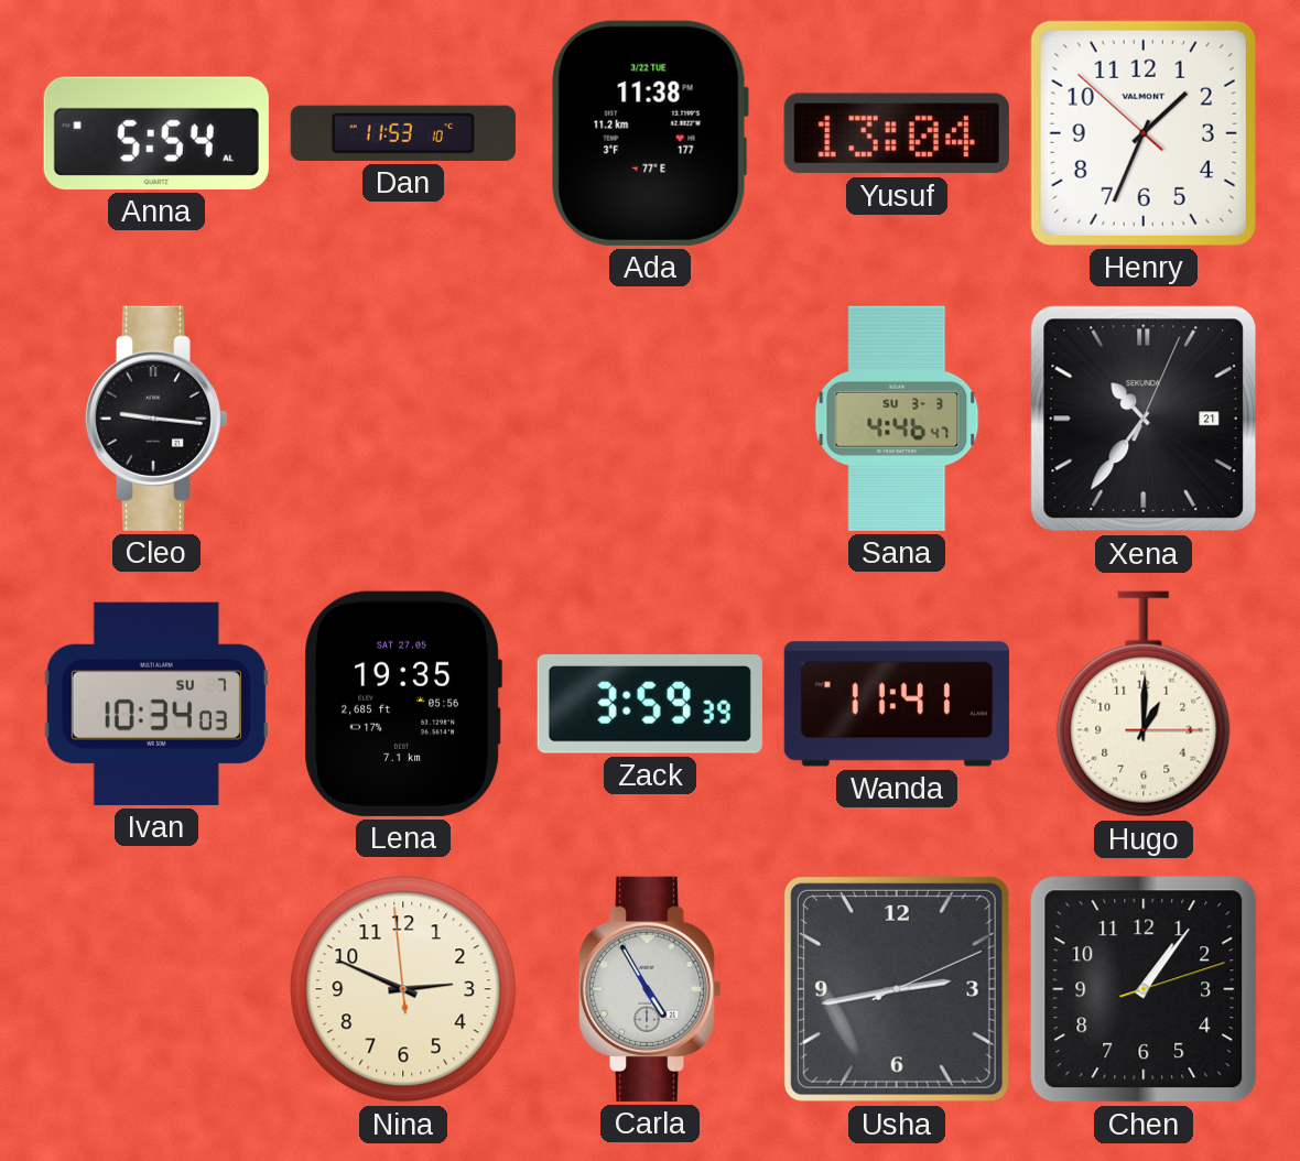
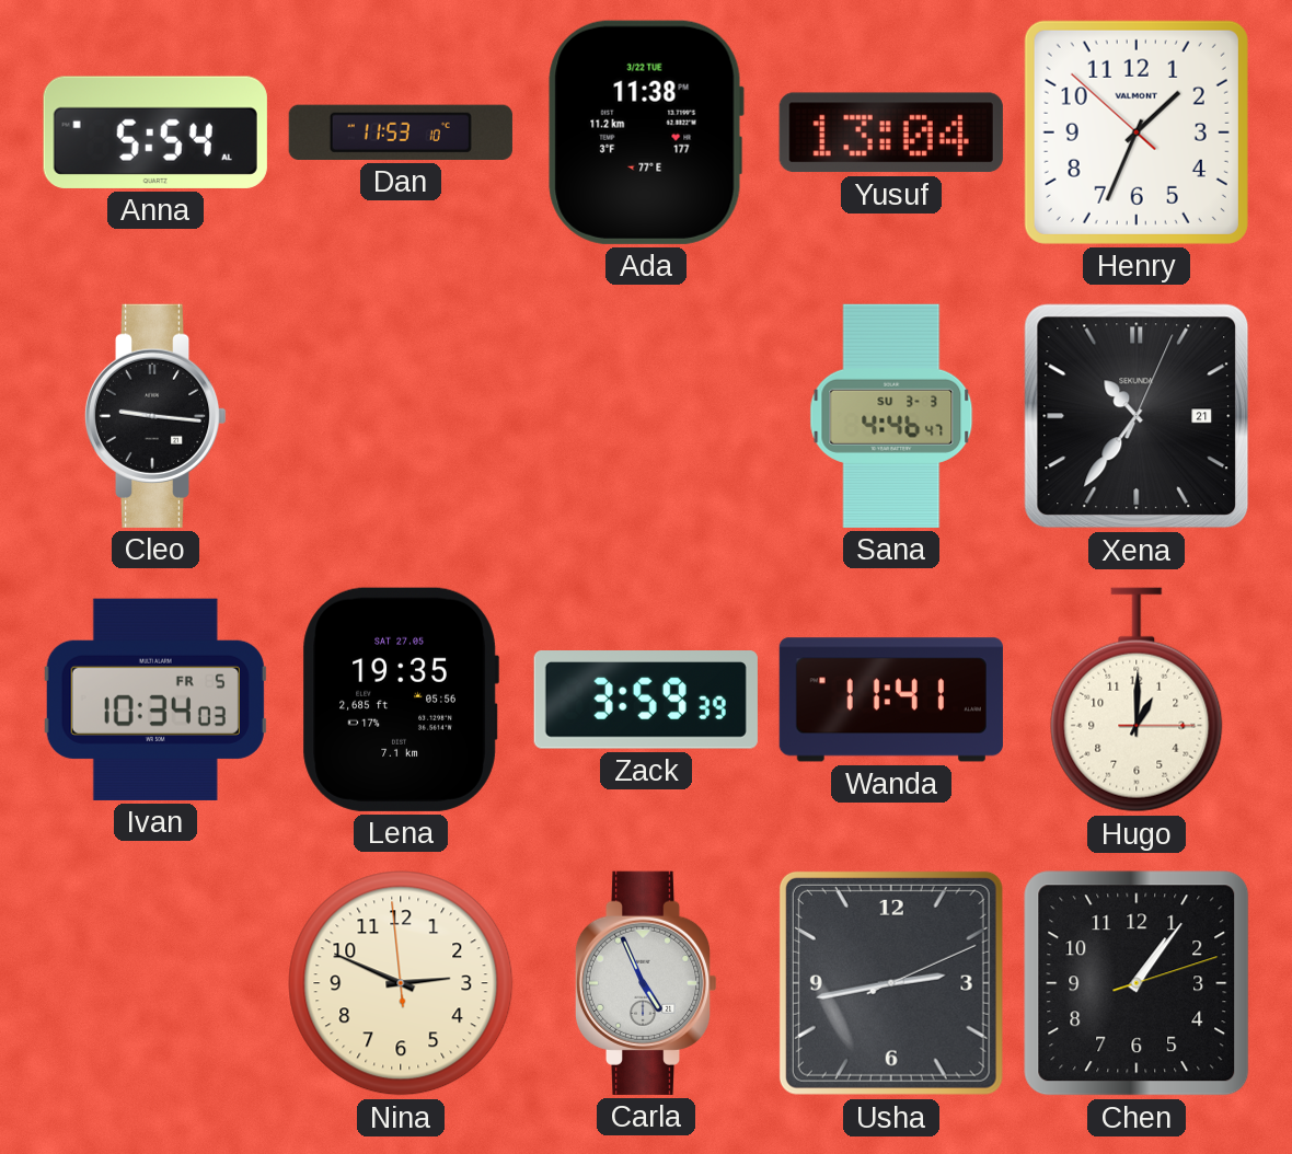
Ivan date: SU 7 -> FR 5 (155, 700)
Carla: 4:55 -> 4:56 (646, 983)
